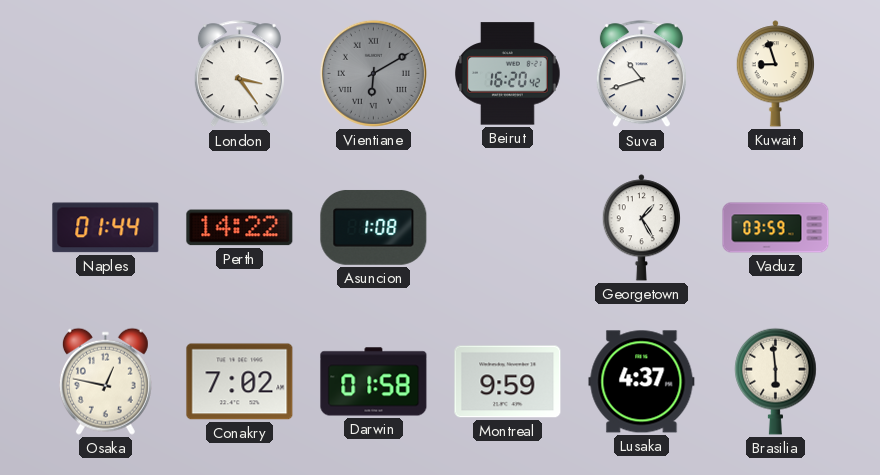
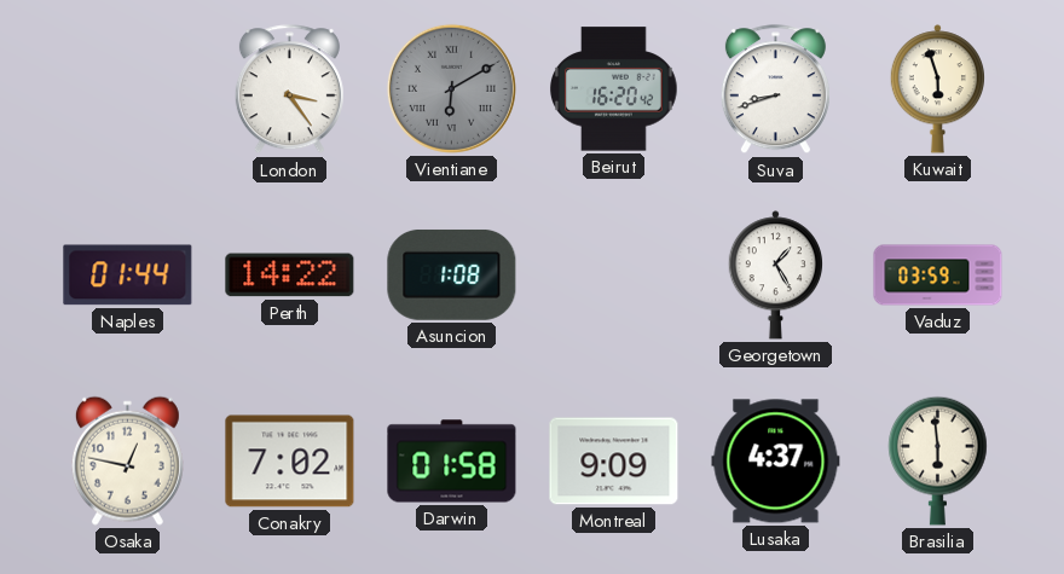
Suva: 10:42 -> 8:42 (775, 89)
Kuwait: 8:57 -> 5:57 (937, 89)
Montreal: 9:59 -> 9:09 (614, 462)
